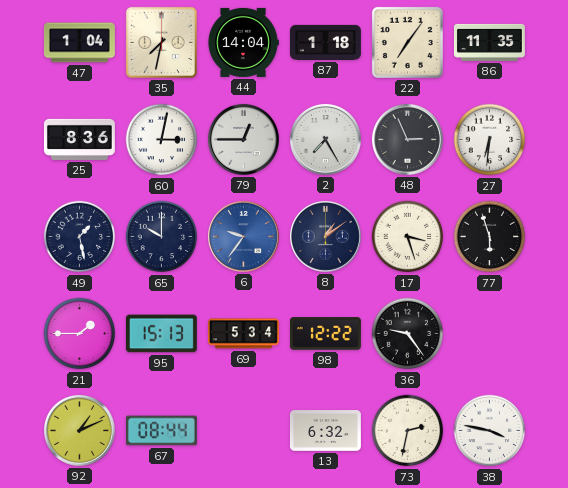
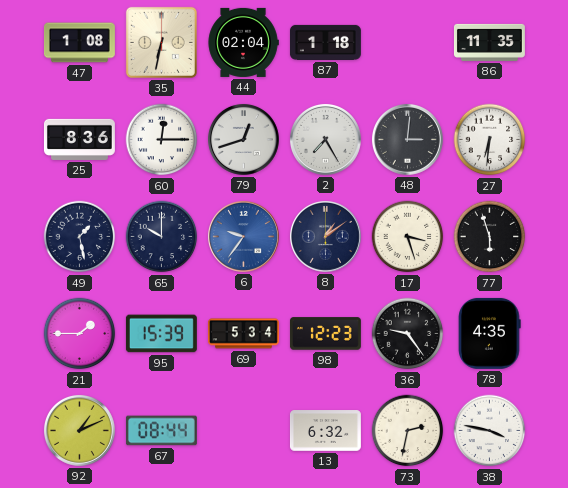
47: 1:04 -> 1:08 (79, 43)
35: 7:32 -> 6:32 (161, 42)
44: 14:04 -> 02:04 (243, 42)
22: 7:06 -> none (407, 42)
60: 3:02 -> 12:15 (162, 140)
79: 12:45 -> 12:42 (243, 139)
48: 2:56 -> 3:01 (407, 139)
95: 15:13 -> 15:39 (161, 334)
98: 12:22 -> 12:23 (325, 334)
78: none -> 4:35 (490, 333)
